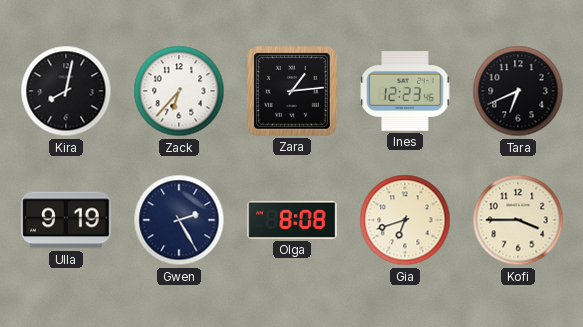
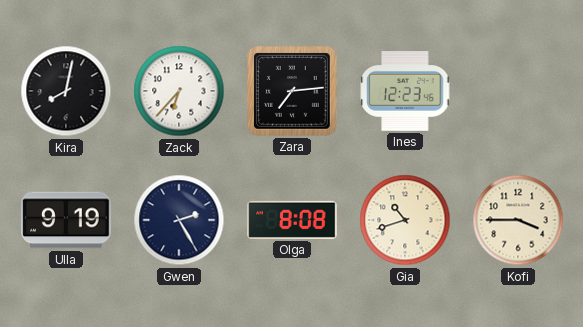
Zara: 1:14 -> 7:14 (293, 92)
Tara: 6:41 -> none (518, 91)
Gia: 6:42 -> 10:42 (405, 220)
